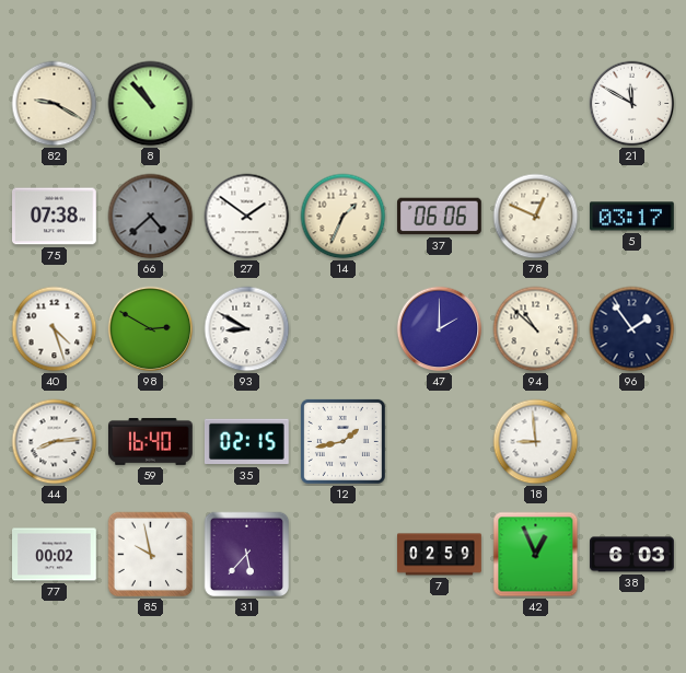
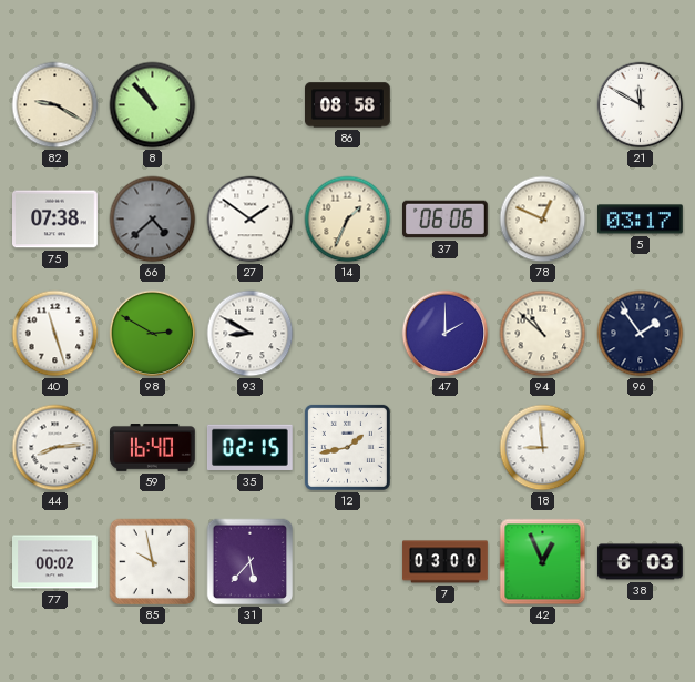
86: none -> 08:58 (348, 105)
40: 4:27 -> 11:27 (55, 334)
7: 02:59 -> 03:00 (446, 562)
